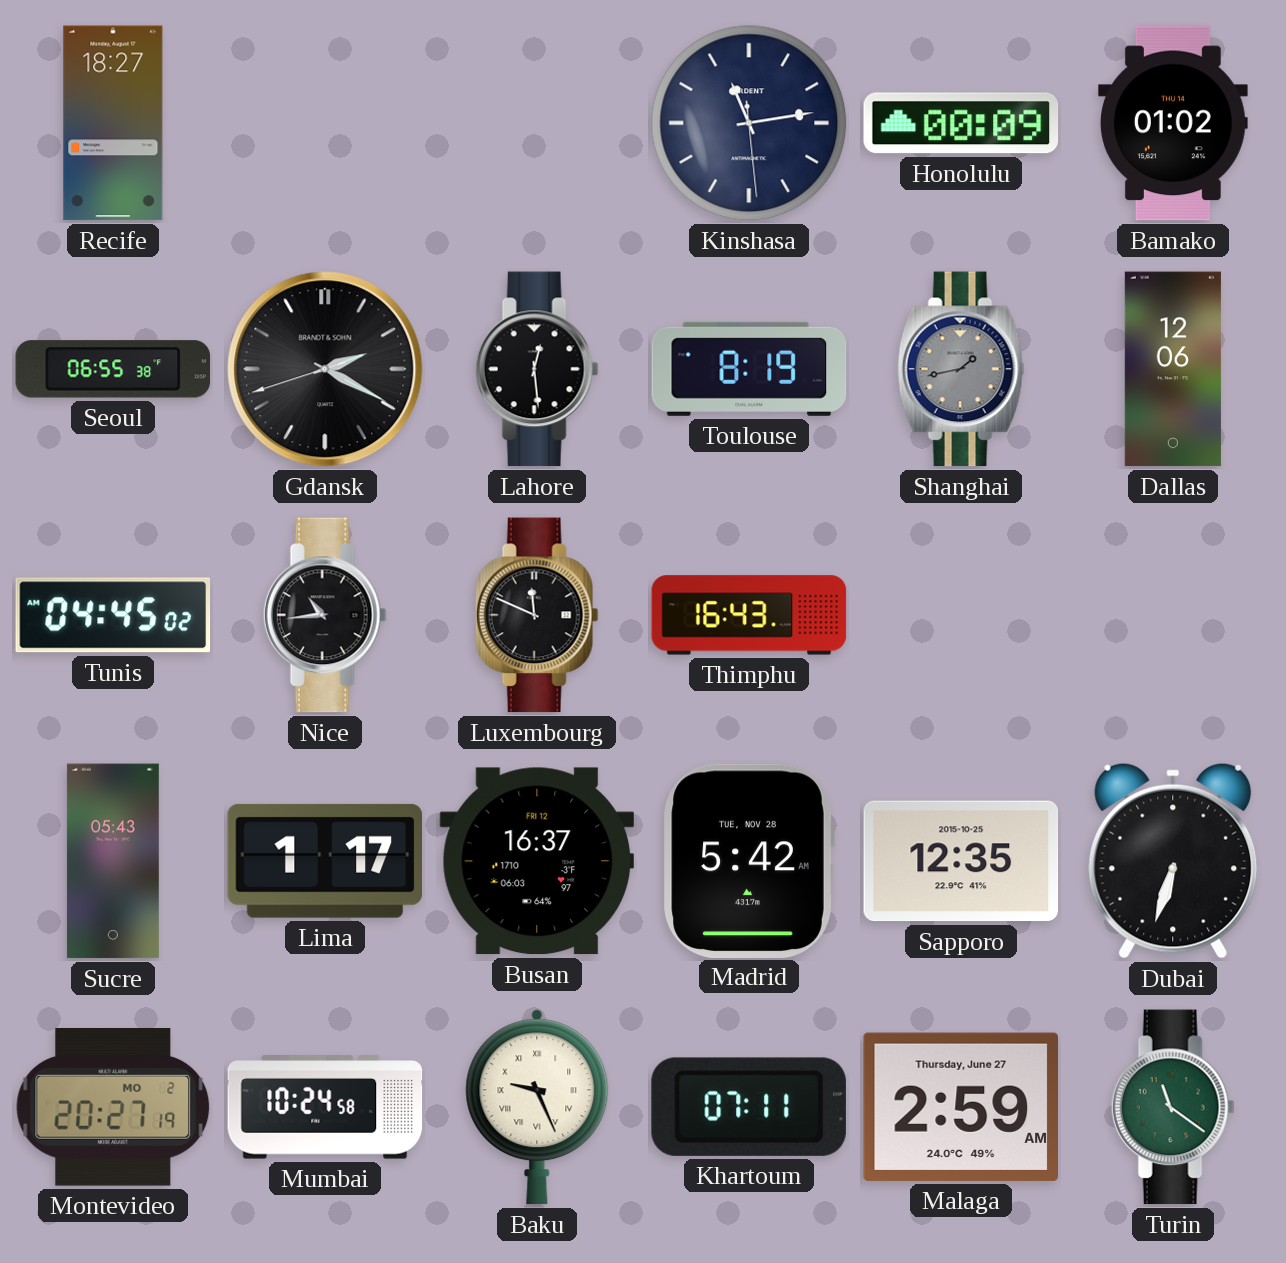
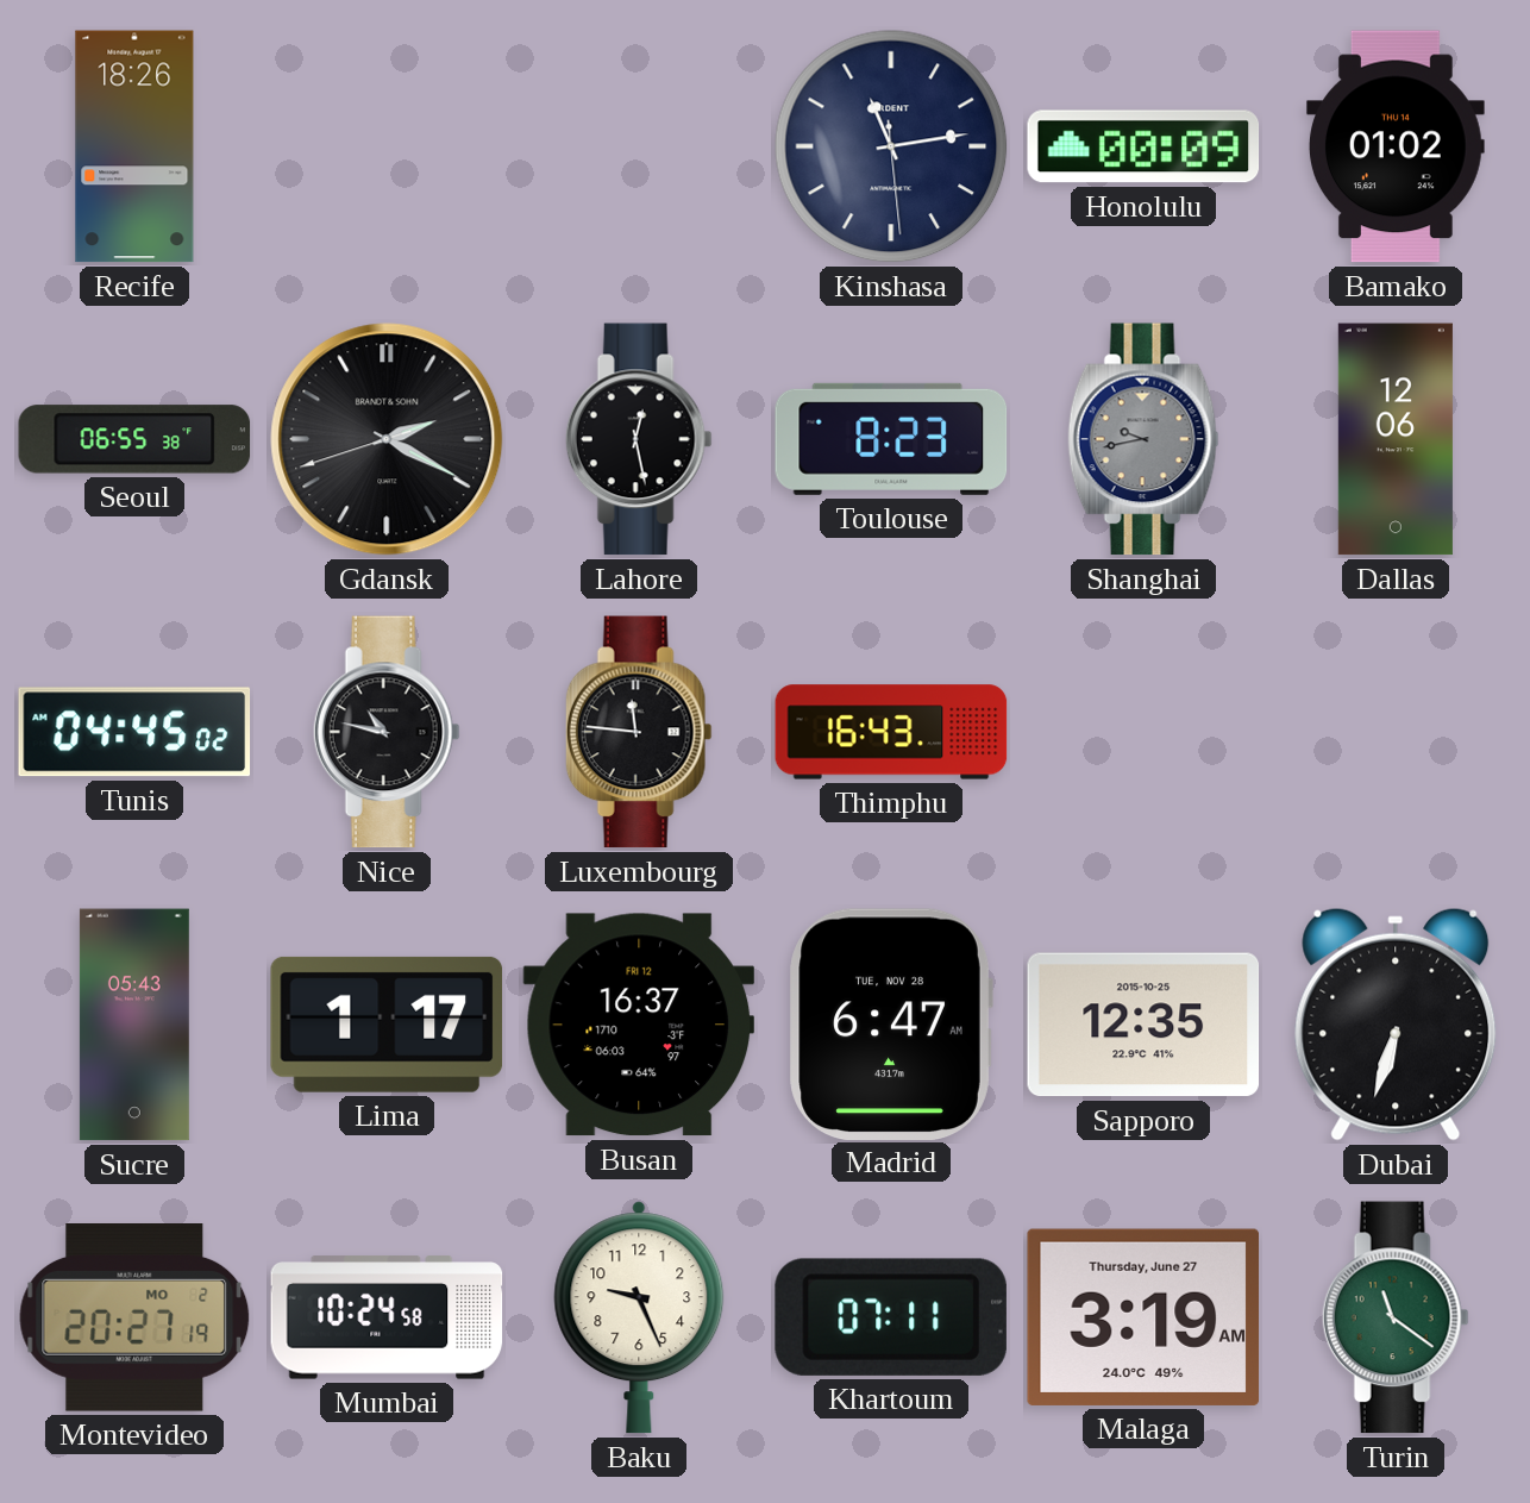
Recife: 18:27 -> 18:26 (134, 146)
Lahore: 12:29 -> 12:28 (639, 439)
Toulouse: 8:19 -> 8:23 (891, 439)
Shanghai: 1:43 -> 9:43 (1143, 439)
Nice: 10:44 -> 10:47 (387, 732)
Luxembourg: 11:49 -> 11:46 (639, 732)
Madrid: 5:42 -> 6:47 (891, 1023)
Baku numerals: Roman -> Arabic (639, 1317)
Malaga: 2:59 -> 3:19 (1142, 1317)
